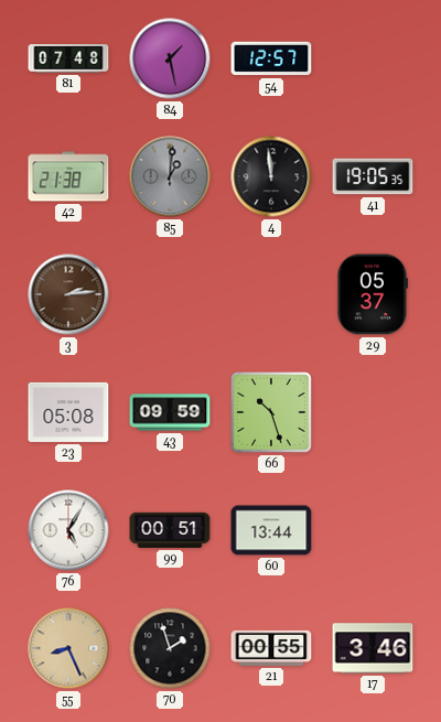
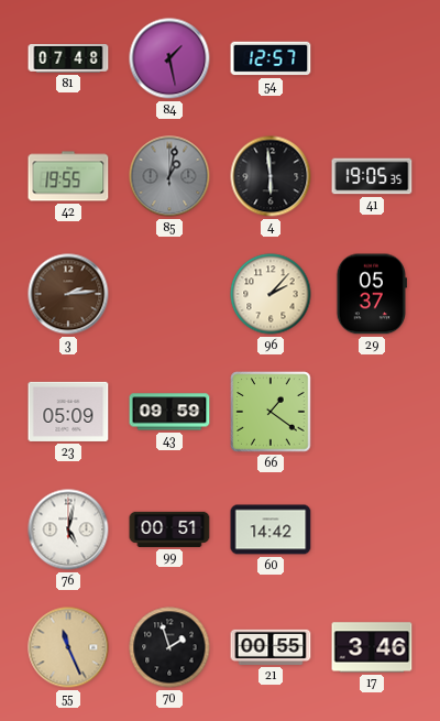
42: 21:38 -> 19:55 (68, 176)
85: 1:01 -> 1:02 (169, 176)
4: 11:59 -> 5:59 (271, 176)
96: none -> 2:07 (271, 294)
23: 05:08 -> 05:09 (68, 412)
66: 10:27 -> 1:21 (271, 412)
76: 5:05 -> 5:02 (68, 529)
60: 13:44 -> 14:42 (271, 529)
55: 8:26 -> 11:26 (68, 647)
